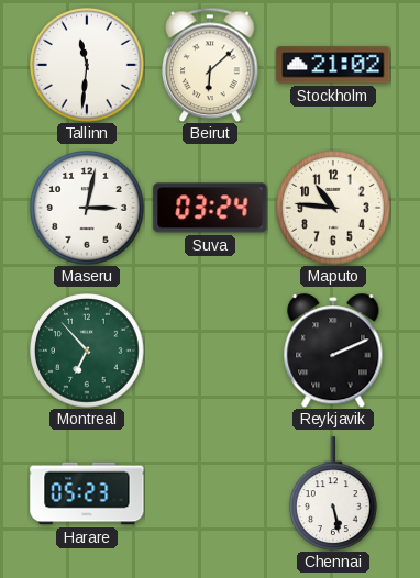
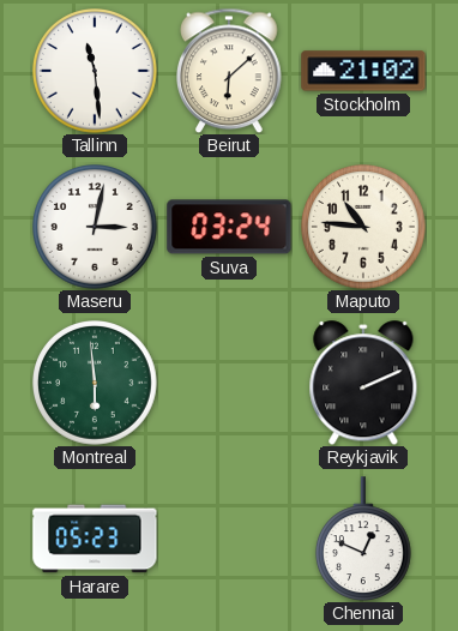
Tallinn: 11:31 -> 11:29 (96, 72)
Montreal: 6:53 -> 5:59 (96, 384)
Chennai: 5:28 -> 12:49 (364, 539)
